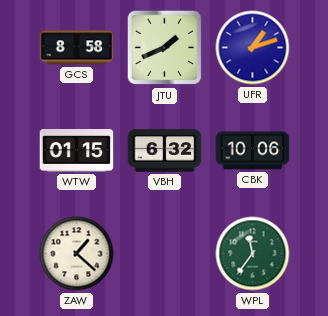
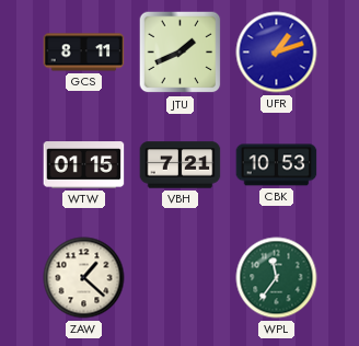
GCS: 8:58 -> 8:11 (84, 53)
VBH: 6:32 -> 7:21 (181, 165)
CBK: 10:06 -> 10:53 (277, 165)
